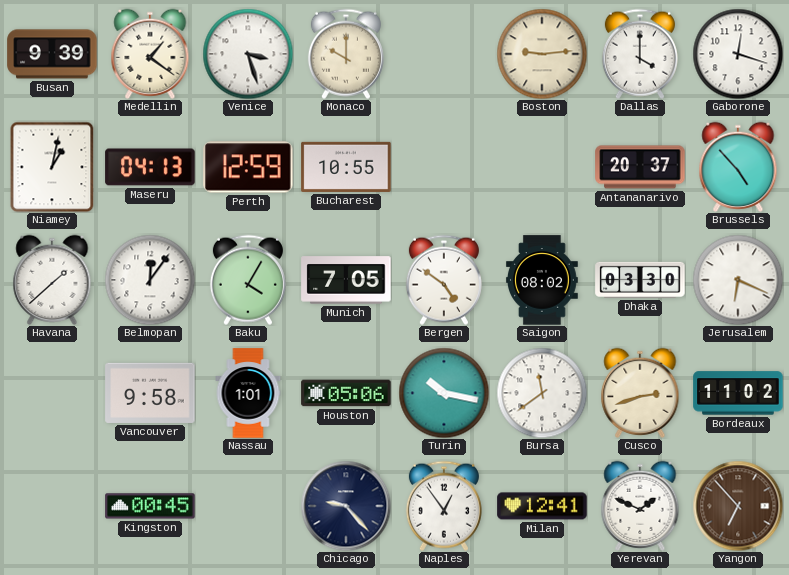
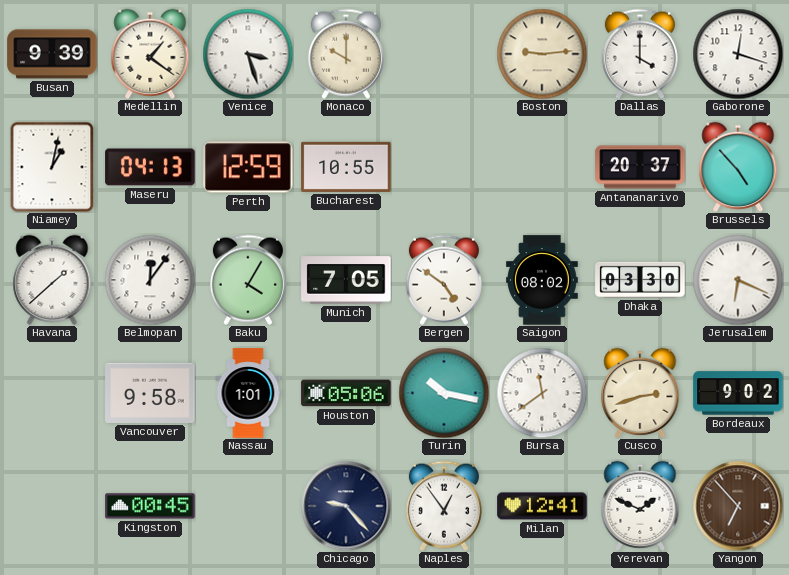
Bordeaux: 11:02 -> 9:02 (738, 393)
